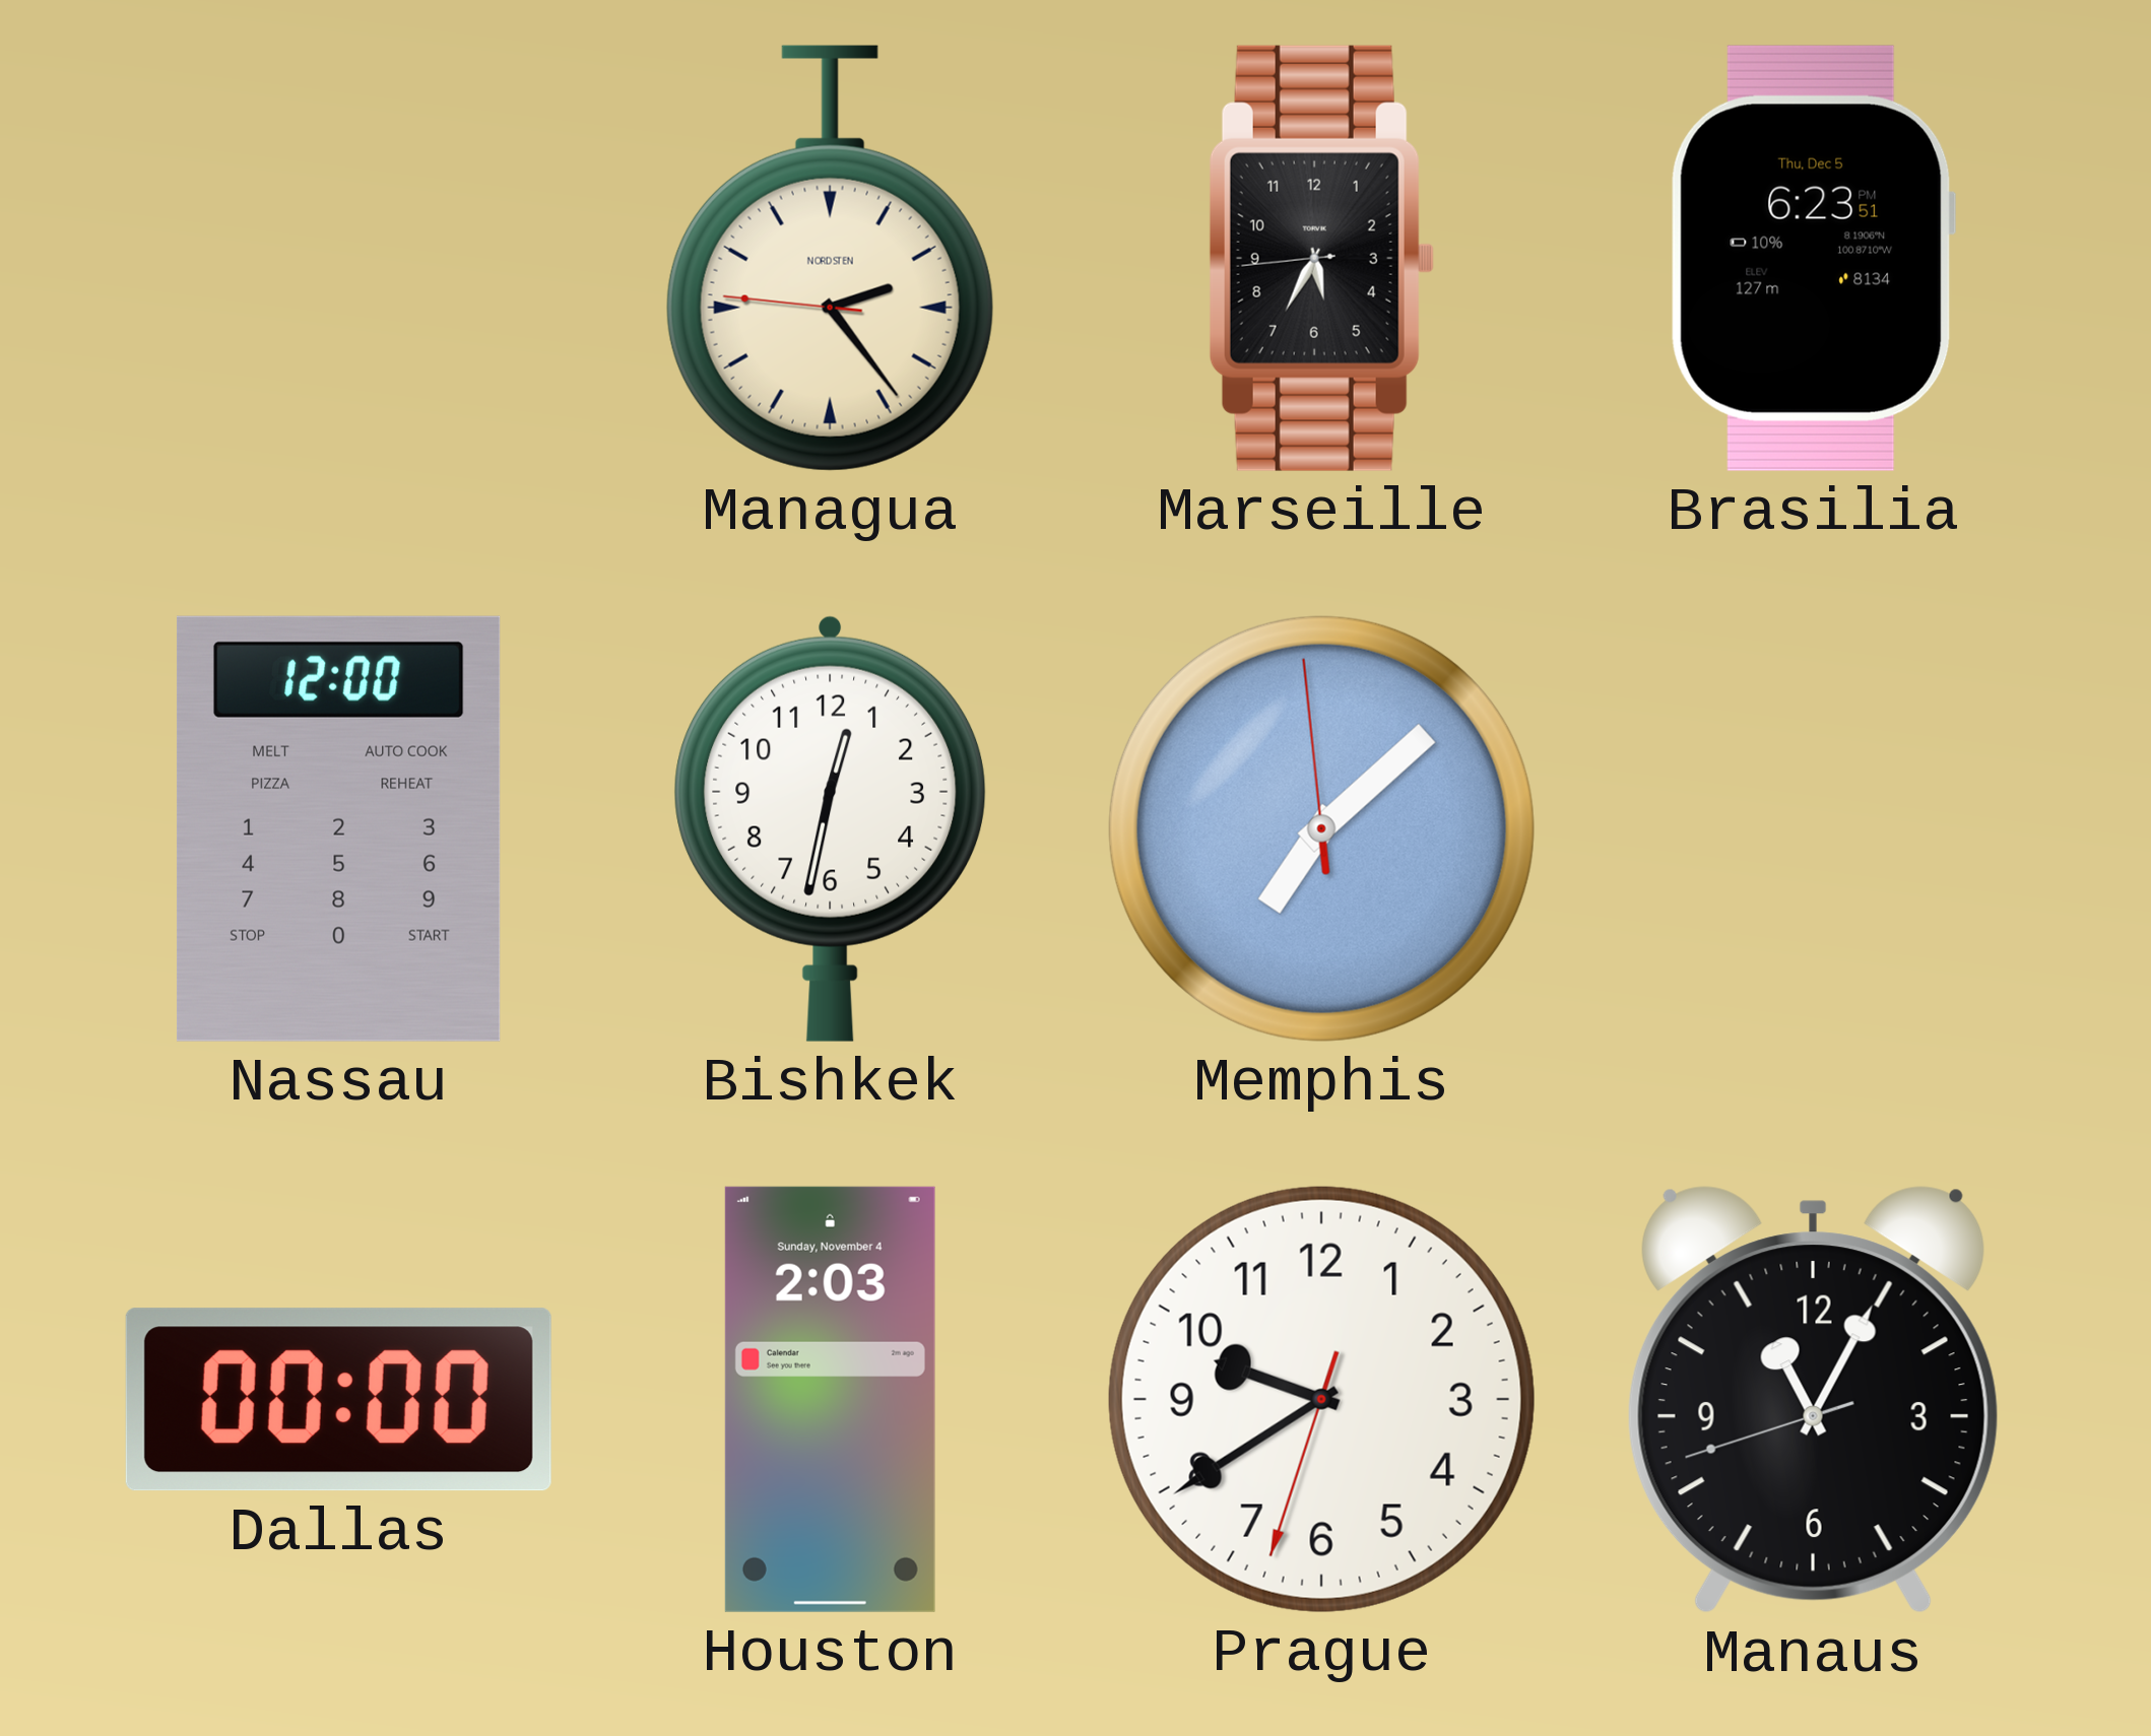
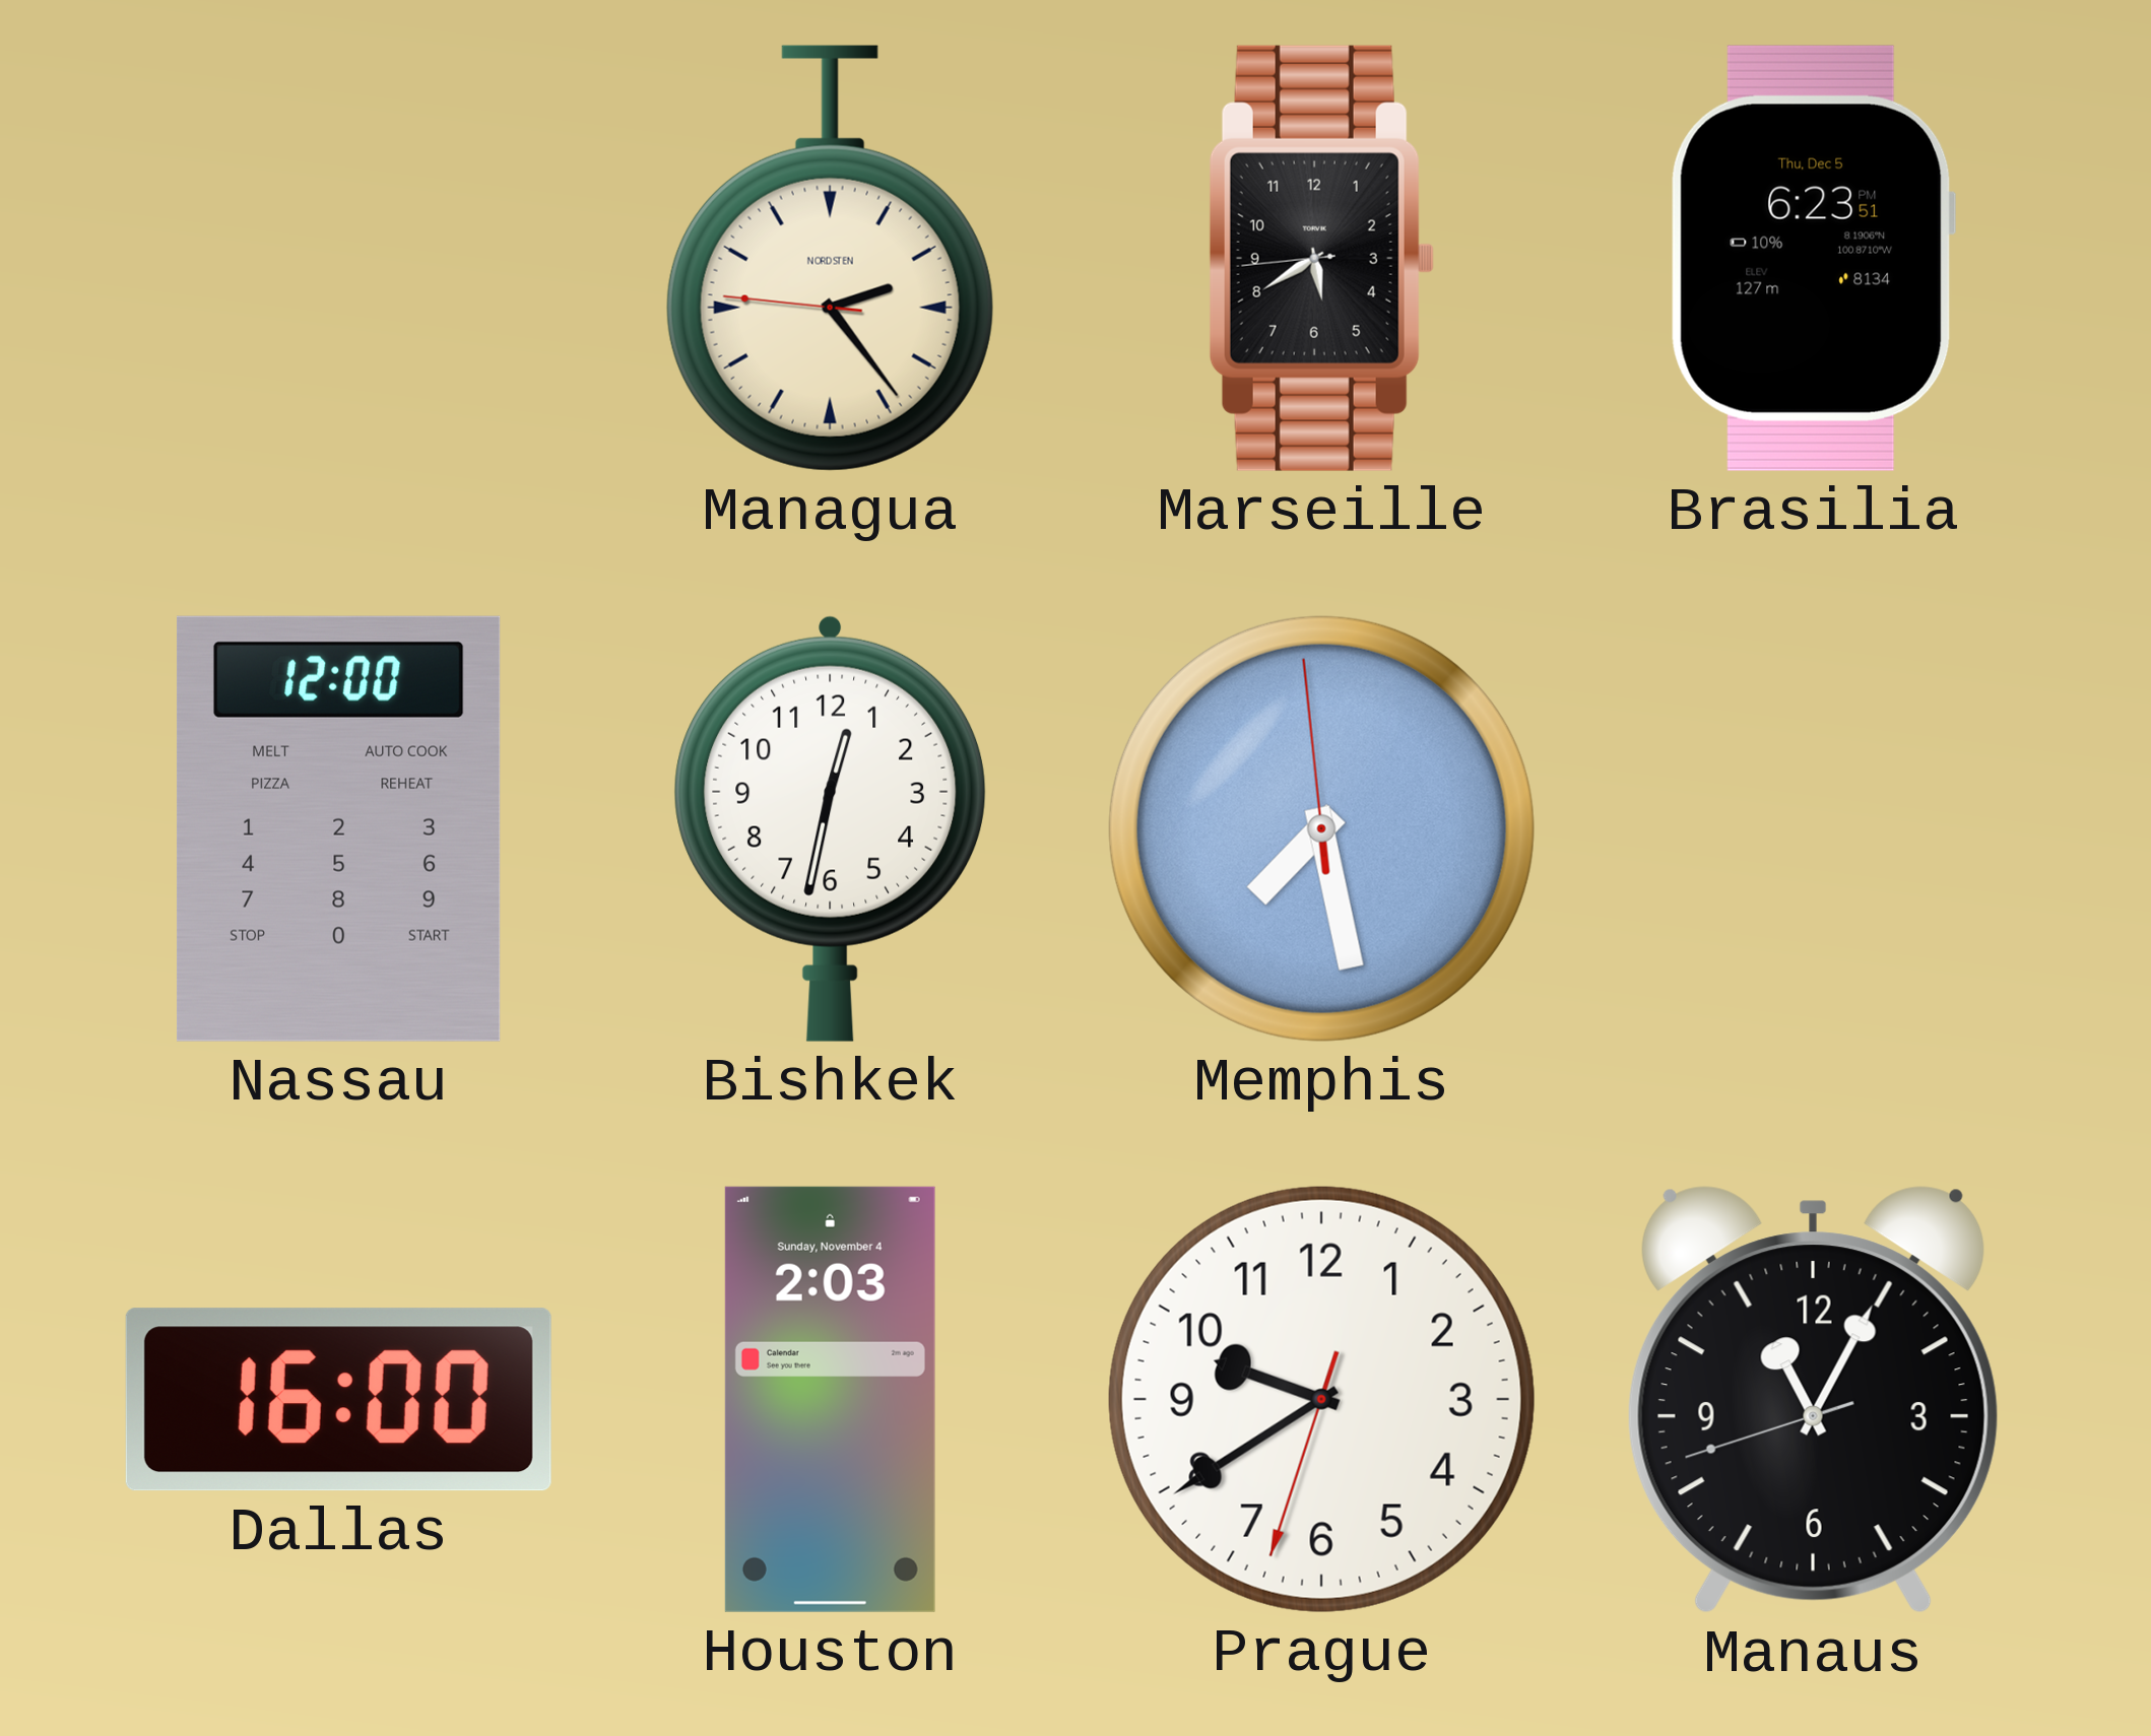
Marseille: 5:34 -> 5:39 (1321, 258)
Memphis: 7:07 -> 7:27 (1321, 828)
Dallas: 00:00 -> 16:00 (338, 1400)
